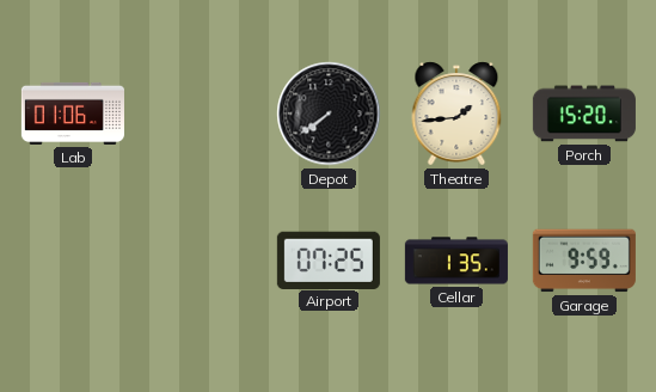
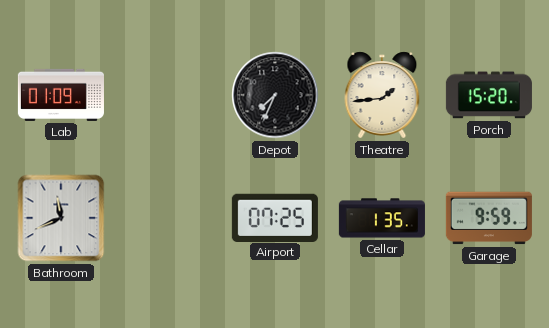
Lab: 01:06 -> 01:09 (61, 95)
Depot: 7:39 -> 7:34 (275, 95)
Bathroom: none -> 11:41 (61, 218)
